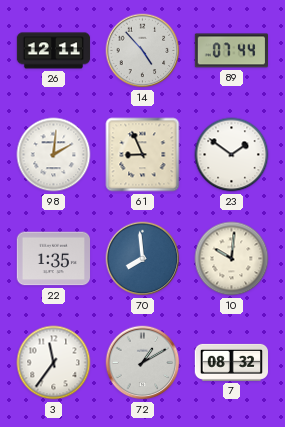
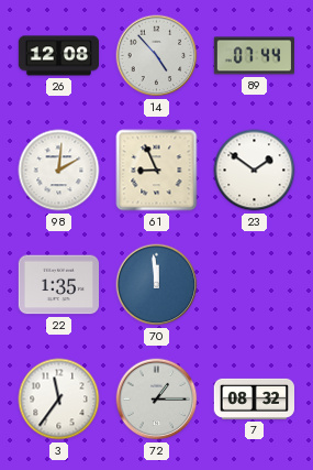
26: 12:11 -> 12:08 (59, 56)
70: 7:59 -> 11:59 (157, 285)
10: 10:01 -> none (232, 259)
72: 1:10 -> 1:15 (157, 400)
